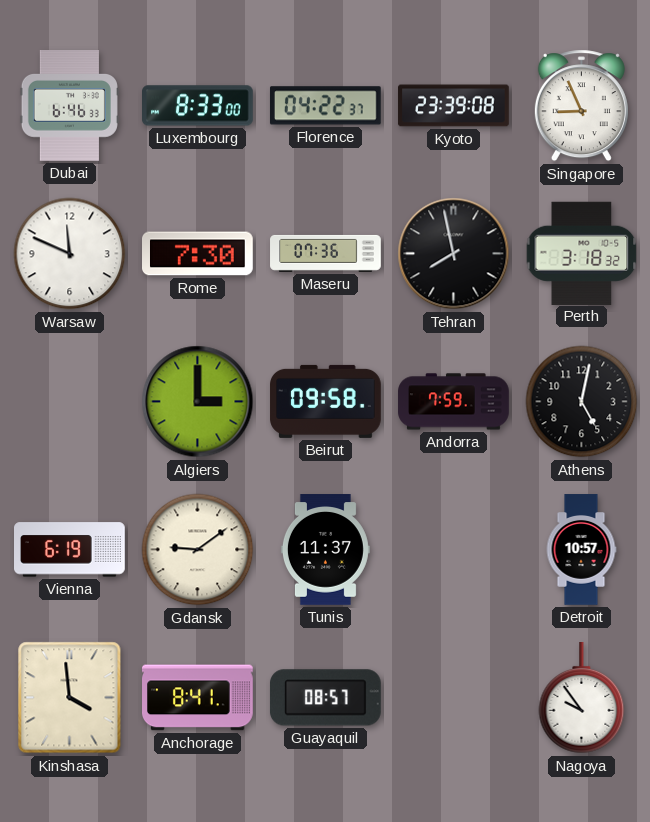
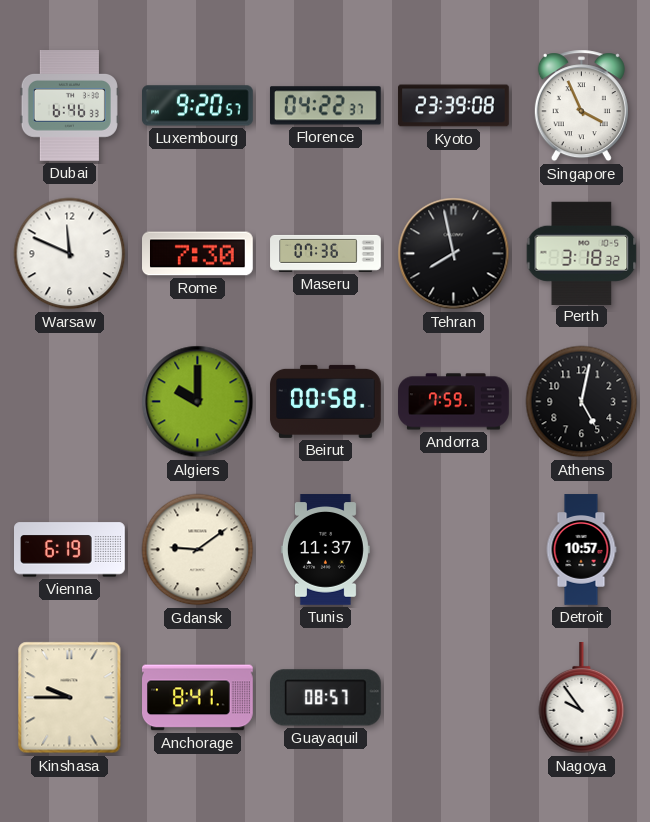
Luxembourg: 8:33 -> 9:20 (198, 106)
Singapore: 8:56 -> 3:56 (581, 106)
Algiers: 3:00 -> 10:00 (198, 402)
Beirut: 09:58 -> 00:58 (326, 401)
Kinshasa: 3:59 -> 9:45 (70, 698)
